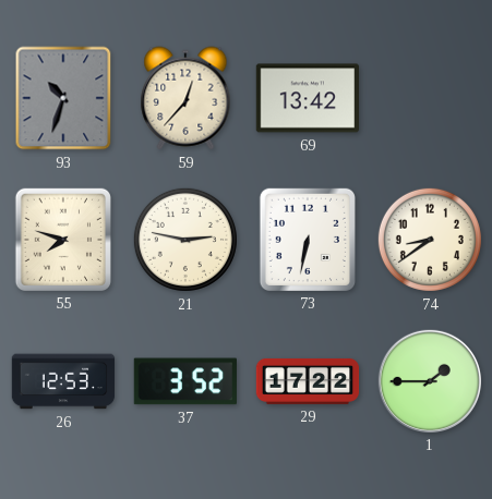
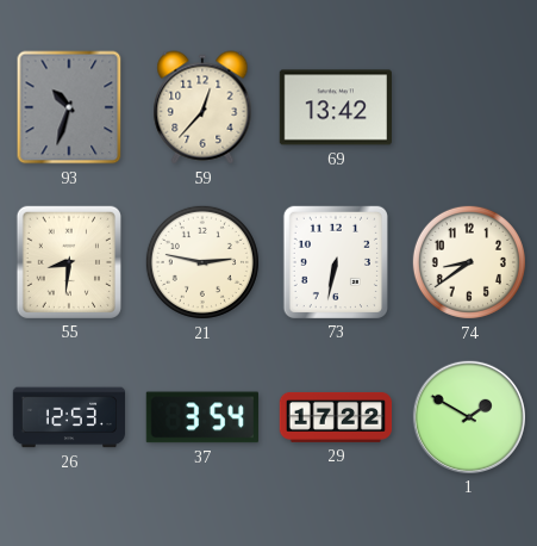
55: 7:48 -> 8:31 (69, 261)
37: 3:52 -> 3:54 (202, 417)
1: 1:45 -> 1:50 (468, 416)
